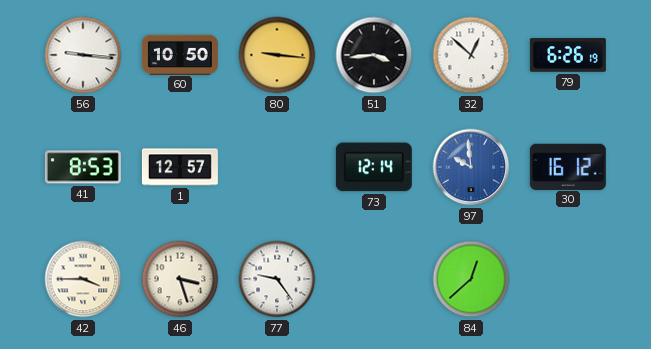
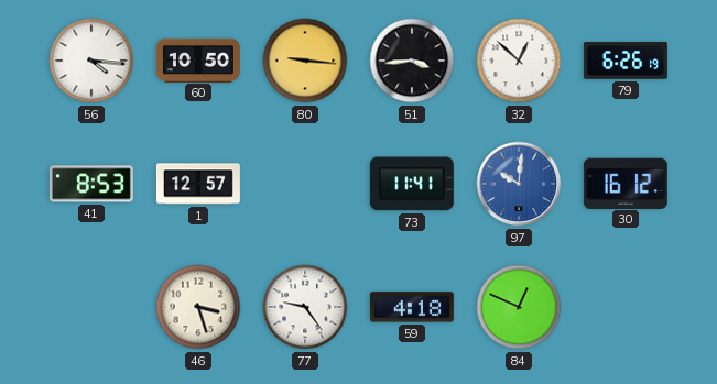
56: 9:16 -> 4:16 (91, 61)
73: 12:14 -> 11:41 (412, 184)
97: 9:59 -> 10:01 (519, 184)
42: 3:45 -> none (83, 279)
59: none -> 4:18 (412, 307)
84: 12:38 -> 12:49 (519, 307)
